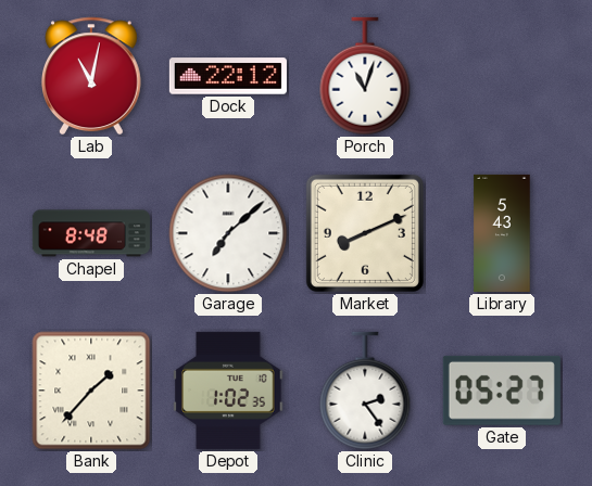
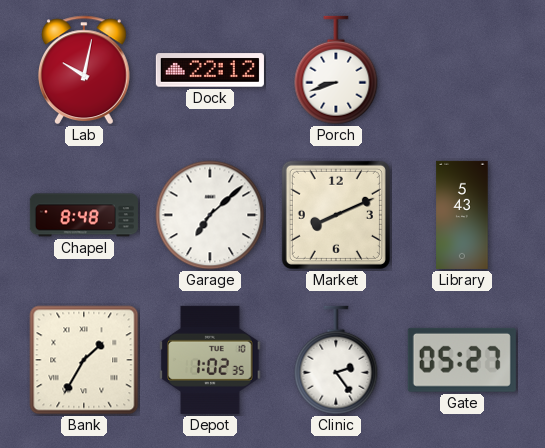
Lab: 11:02 -> 10:02 (84, 70)
Porch: 11:03 -> 8:42 (336, 70)
Bank: 1:37 -> 1:35 (84, 360)
